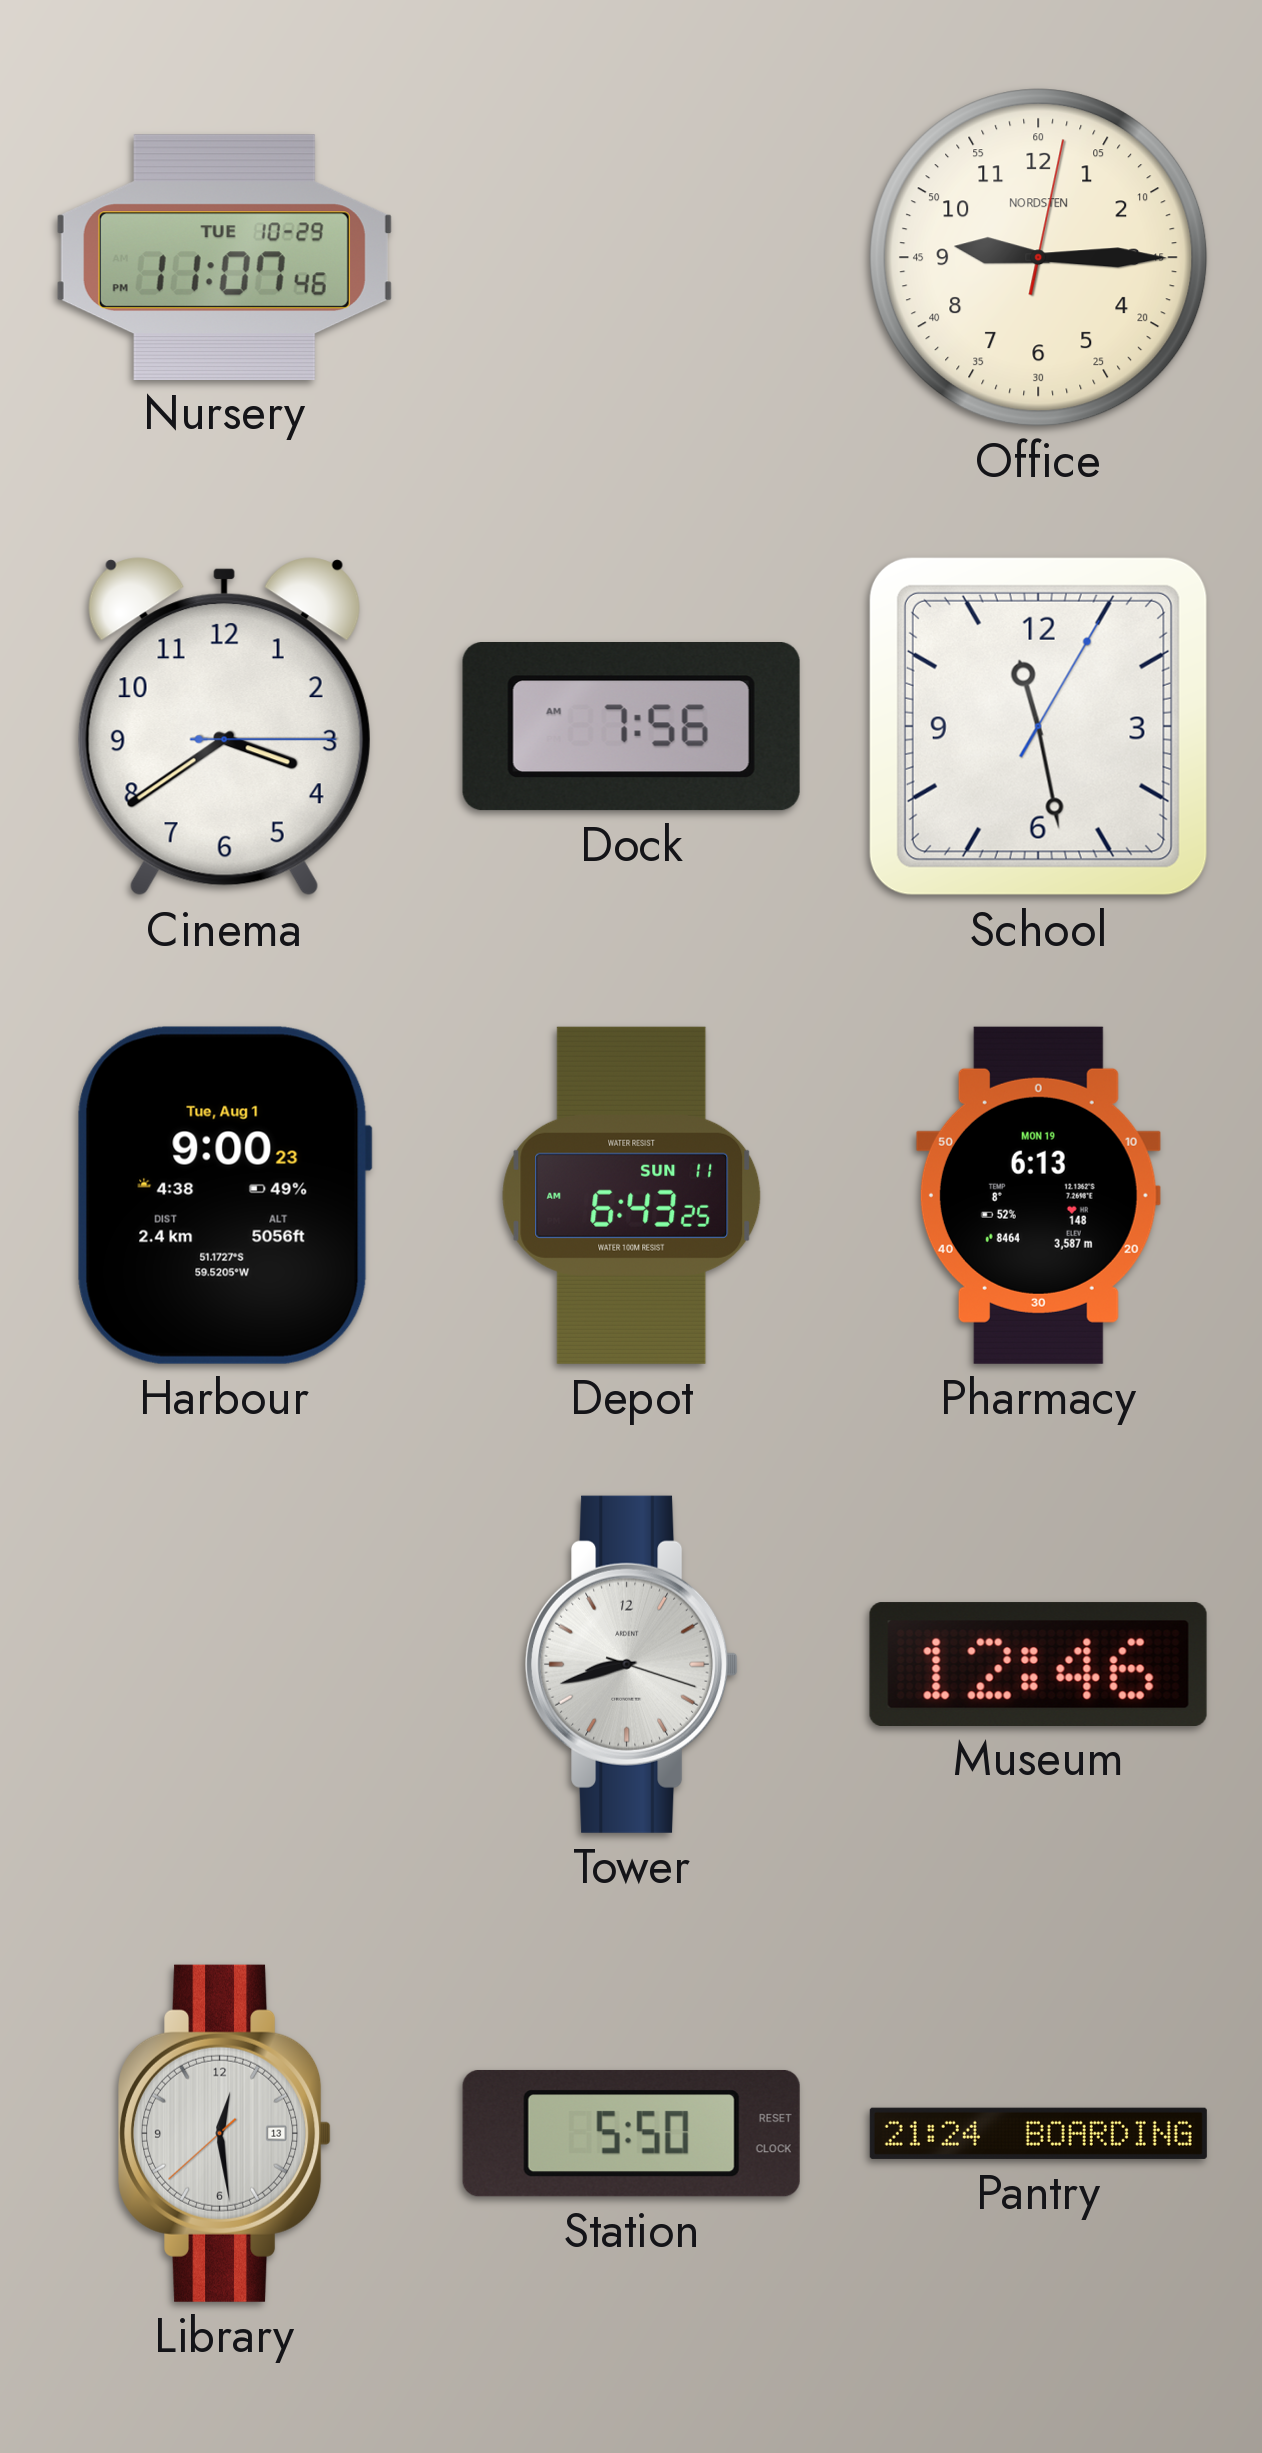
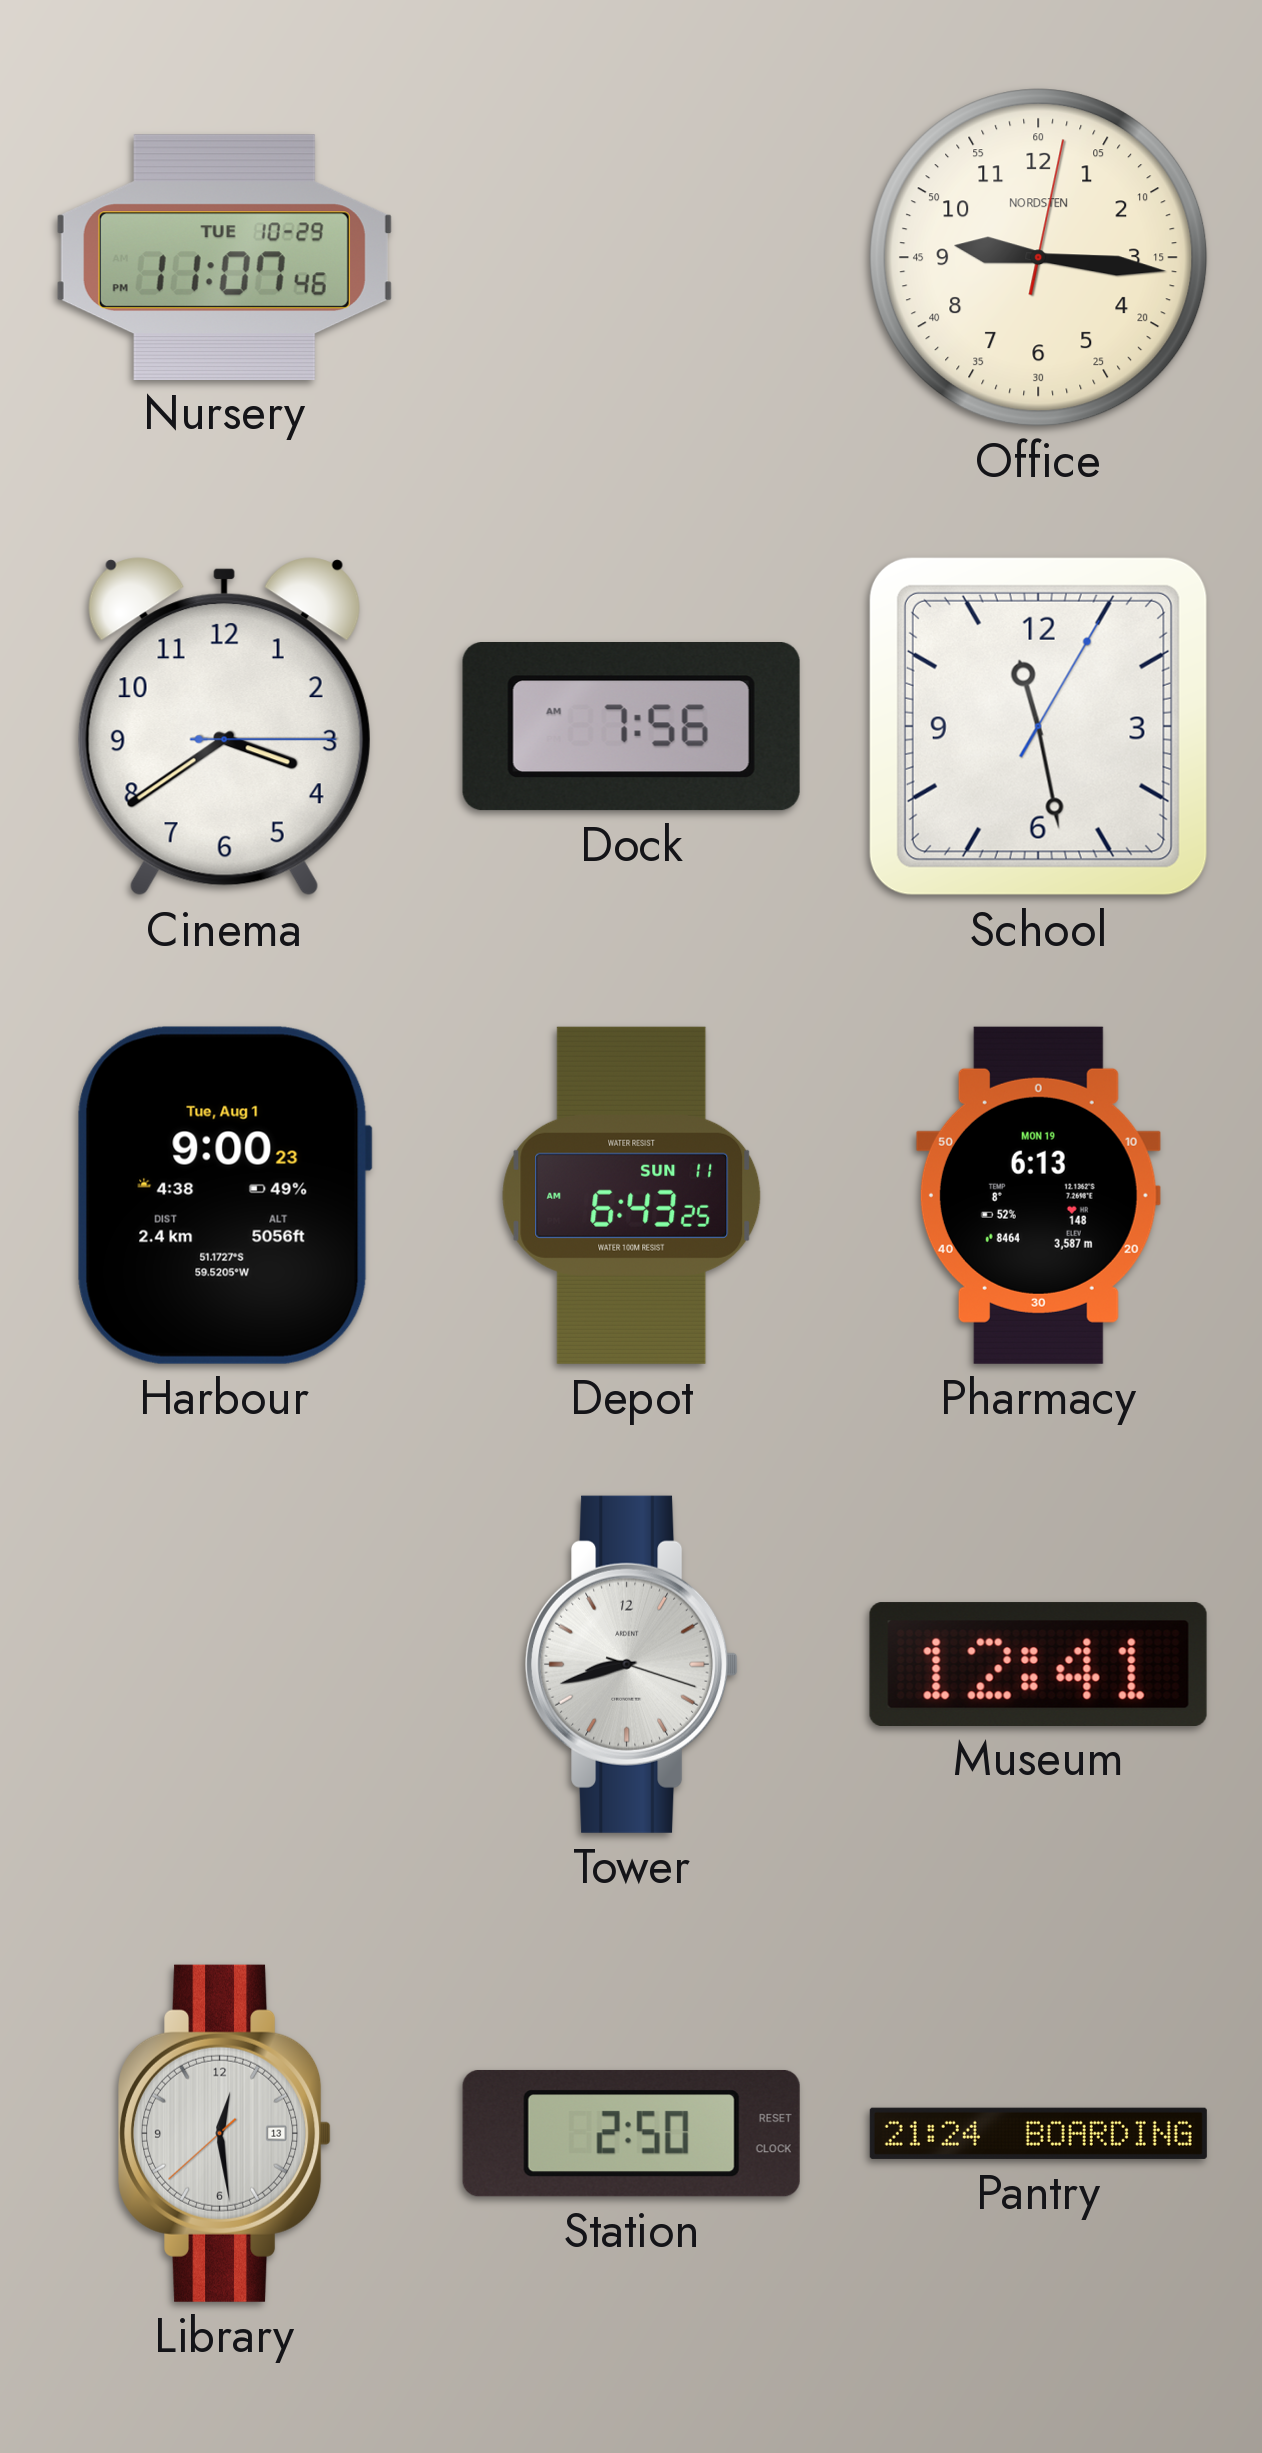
Office: 9:15 -> 9:16 (1039, 258)
Museum: 12:46 -> 12:41 (1038, 1664)
Station: 5:50 -> 2:50 (631, 2133)
